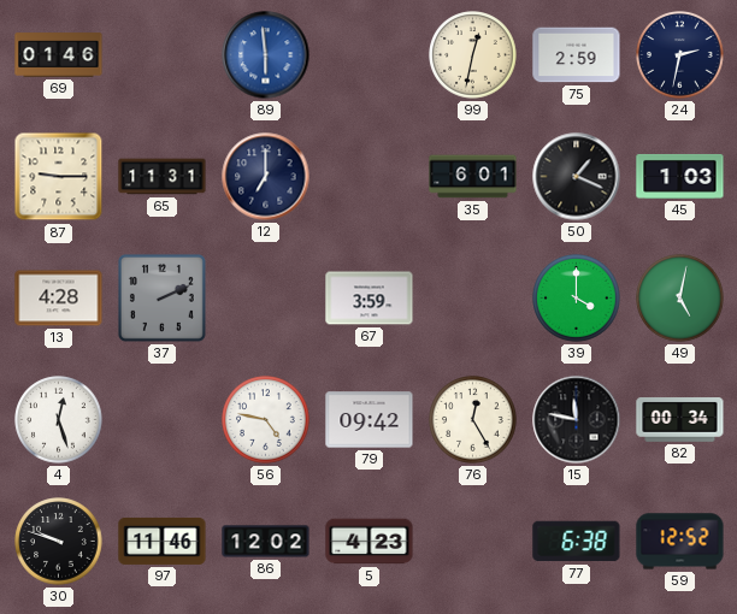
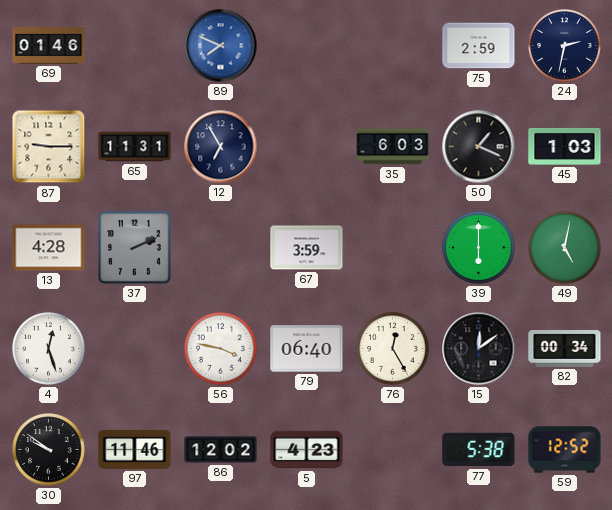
89: 5:59 -> 7:49 (221, 46)
99: 12:32 -> none (473, 55)
12: 7:00 -> 6:55 (221, 147)
35: 6:01 -> 6:03 (393, 147)
39: 4:00 -> 6:00 (479, 248)
56: 4:47 -> 3:47 (221, 349)
79: 09:42 -> 06:40 (307, 349)
15: 11:47 -> 12:09 (479, 349)
30: 9:48 -> 9:51 (49, 450)
77: 6:38 -> 5:38 (479, 450)
